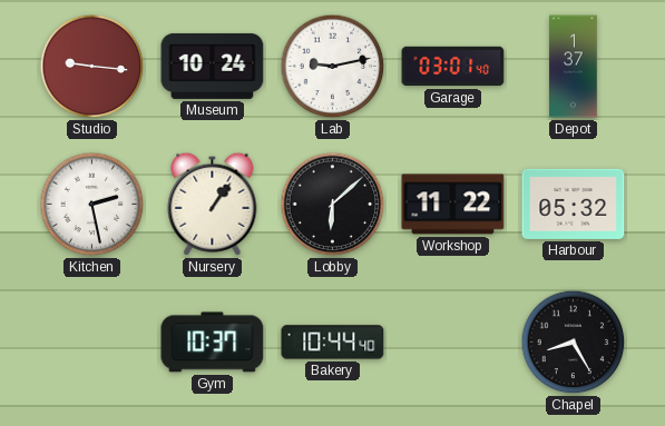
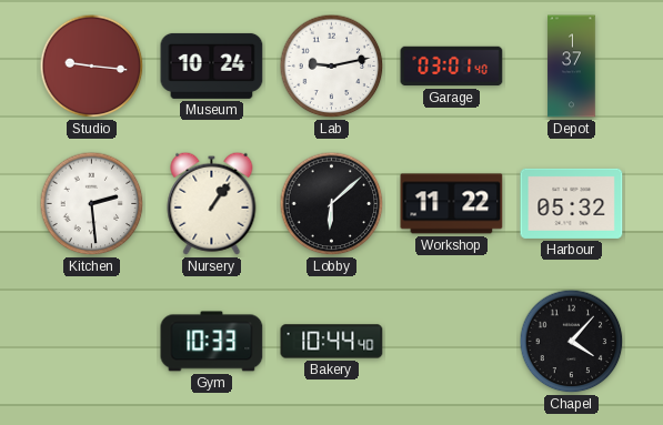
Kitchen: 2:28 -> 2:29 (92, 204)
Gym: 10:37 -> 10:33 (212, 342)
Chapel: 8:25 -> 4:07 (572, 342)
